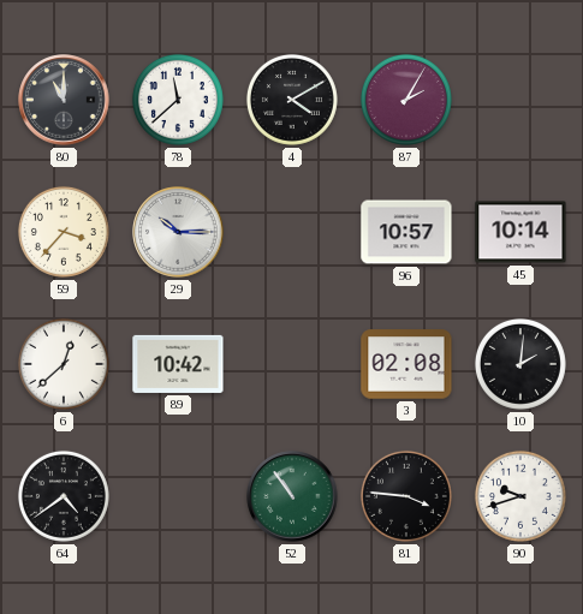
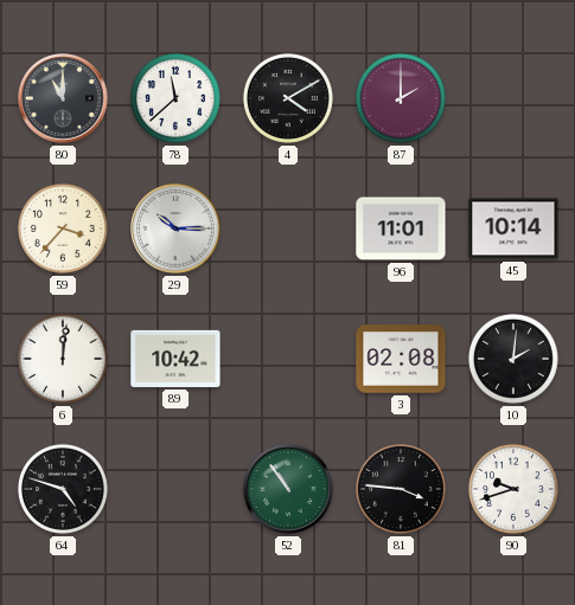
87: 2:05 -> 2:00 (401, 98)
96: 10:57 -> 11:01 (401, 229)
6: 12:38 -> 12:01 (63, 359)
64: 4:39 -> 4:48 (63, 489)
